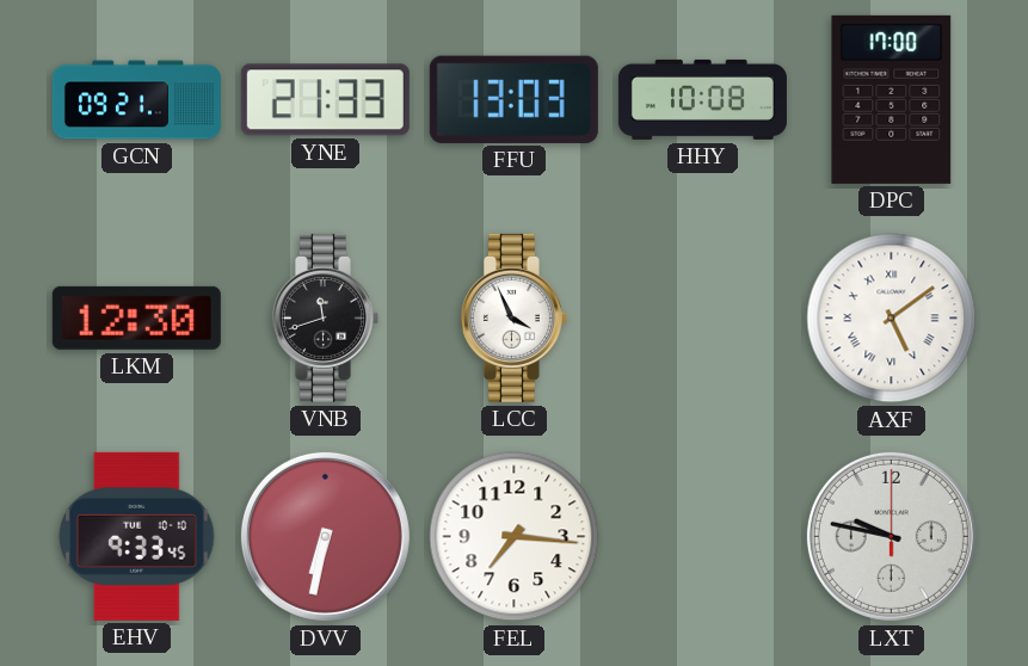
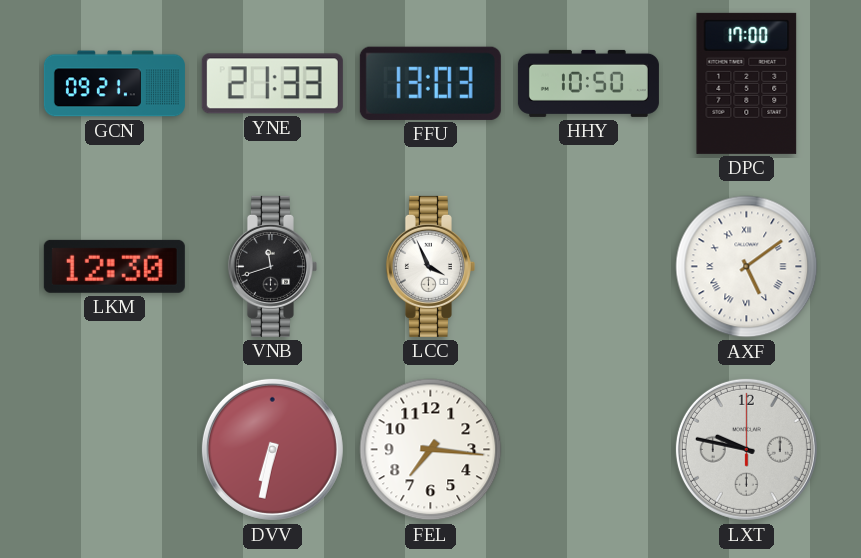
HHY: 10:08 -> 10:50 (588, 83)
EHV: 9:33 -> none (137, 536)
